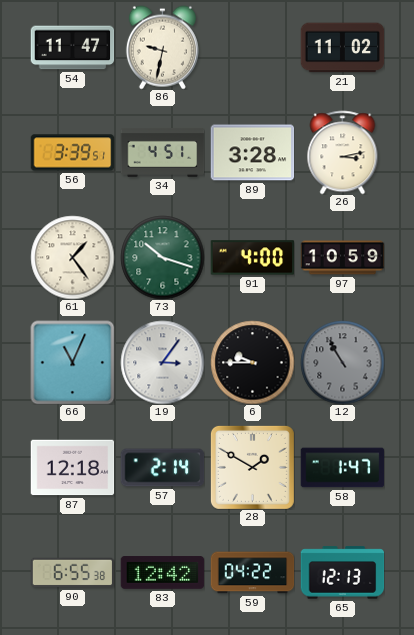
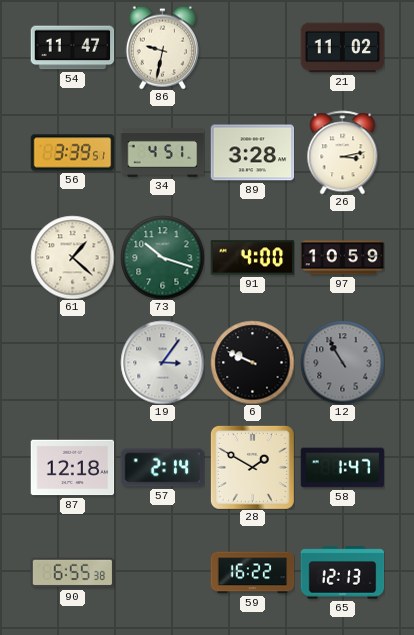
61: 1:24 -> 1:22 (72, 257)
66: 11:04 -> none (72, 362)
6: 9:45 -> 9:49 (252, 362)
83: 12:42 -> none (162, 573)
59: 04:22 -> 16:22 (252, 573)
